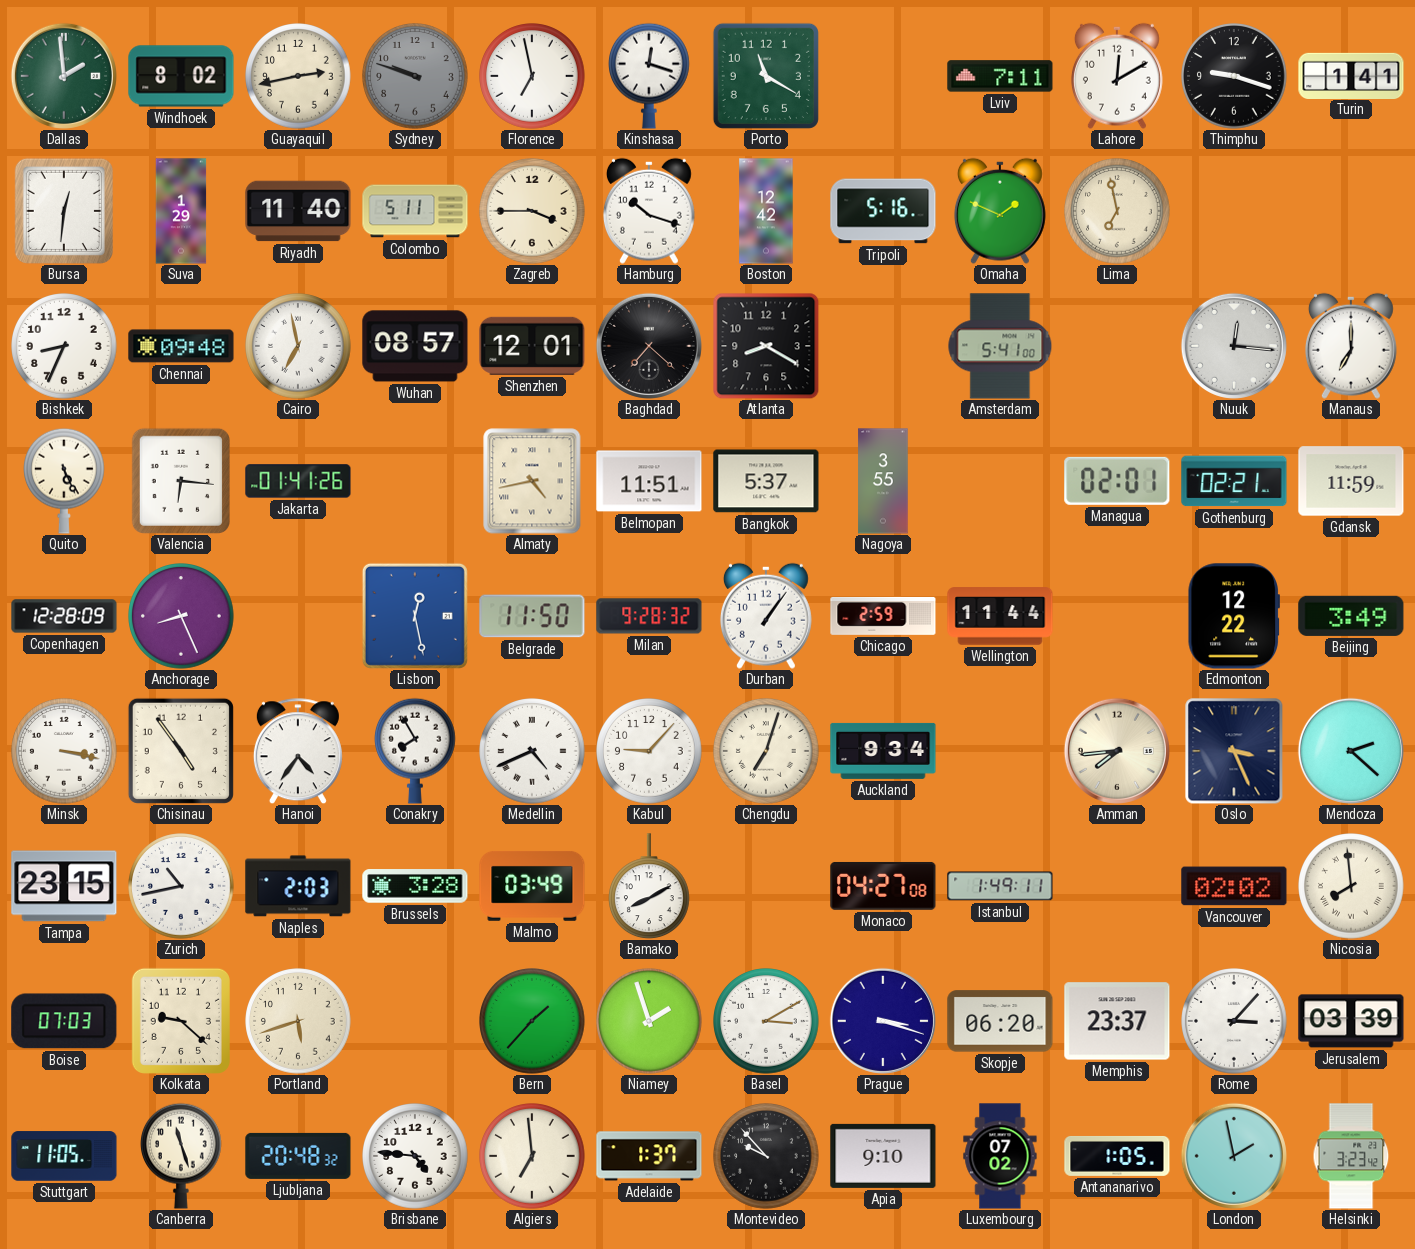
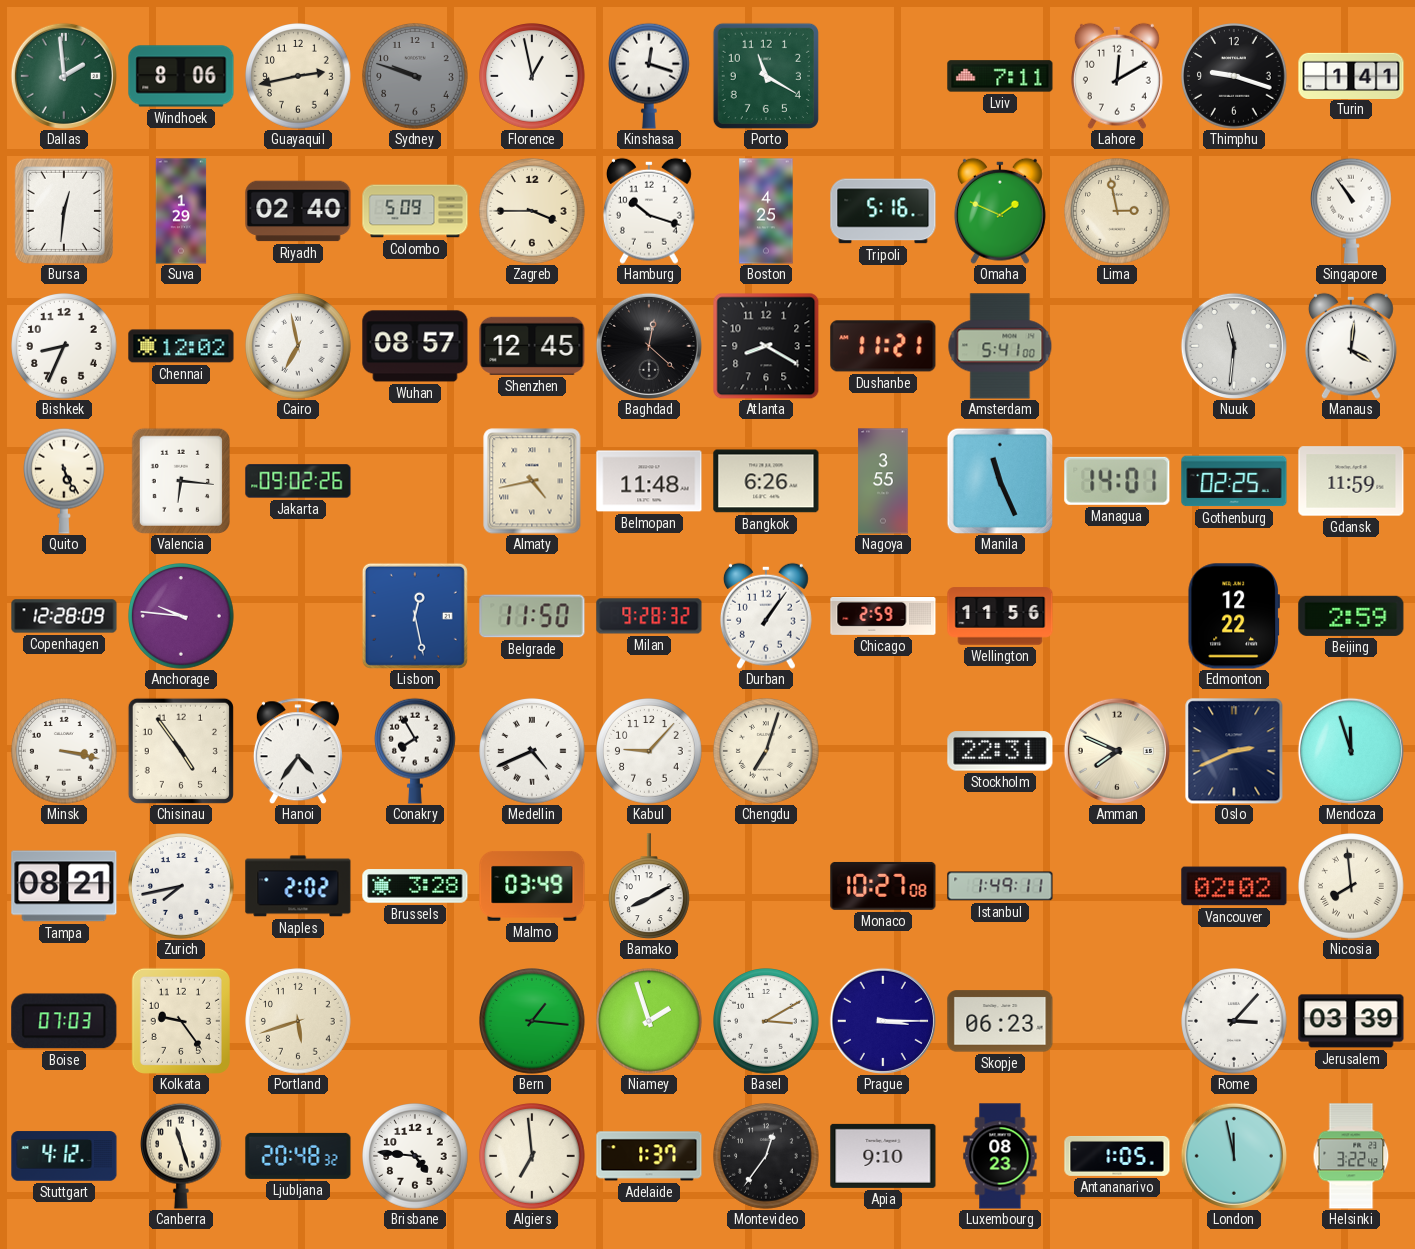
Windhoek: 8:02 -> 8:06 (181, 76)
Florence: 6:58 -> 12:58 (532, 76)
Riyadh: 11:40 -> 02:40 (298, 211)
Colombo: 5:11 -> 5:09 (415, 211)
Boston: 12:42 -> 4:25 (766, 211)
Lima: 6:58 -> 2:58 (1117, 211)
Singapore: none -> 10:54 (1352, 211)
Chennai: 09:48 -> 12:02 (181, 346)
Shenzhen: 12:01 -> 12:45 (532, 346)
Baghdad: 7:22 -> 12:22 (649, 346)
Dushanbe: none -> 11:21 (883, 346)
Nuuk: 12:16 -> 11:31 (1234, 346)
Manaus: 7:00 -> 4:01 (1351, 346)
Jakarta: 01:41 -> 09:02 (298, 481)
Belmopan: 11:51 -> 11:48 (649, 481)
Bangkok: 5:37 -> 6:26 (766, 481)
Manila: none -> 11:26 (1000, 481)
Managua: 02:01 -> 14:01 (1117, 481)
Gothenburg: 02:21 -> 02:25 (1234, 481)
Anchorage: 8:26 -> 9:46 (181, 616)
Wellington: 11:44 -> 11:56 (1000, 616)
Beijing: 3:49 -> 2:59 (1351, 616)
Auckland: 9:34 -> none (883, 751)
Stockholm: none -> 22:31 (1000, 751)
Amman: 7:44 -> 7:49 (1117, 751)
Oslo: 3:26 -> 2:41 (1234, 751)
Mendoza: 2:22 -> 11:57 (1351, 751)
Tampa: 23:15 -> 08:21 (64, 886)
Zurich: 10:43 -> 7:43 (181, 886)
Naples: 2:03 -> 2:02 (298, 886)
Monaco: 04:27 -> 10:27 (883, 886)
Kolkata: 9:22 -> 9:24 (181, 1021)
Bern: 1:37 -> 1:16 (532, 1021)
Prague: 3:18 -> 3:15 (883, 1021)
Skopje: 06:20 -> 06:23 (1000, 1021)
Memphis: 23:37 -> none (1117, 1021)
Stuttgart: 11:05 -> 4:12 (64, 1156)
Montevideo: 9:53 -> 12:36 (766, 1156)
Luxembourg: 07:02 -> 08:23 (1000, 1156)
London: 1:58 -> 11:58 (1234, 1156)
Helsinki: 3:23 -> 3:22 (1351, 1156)
